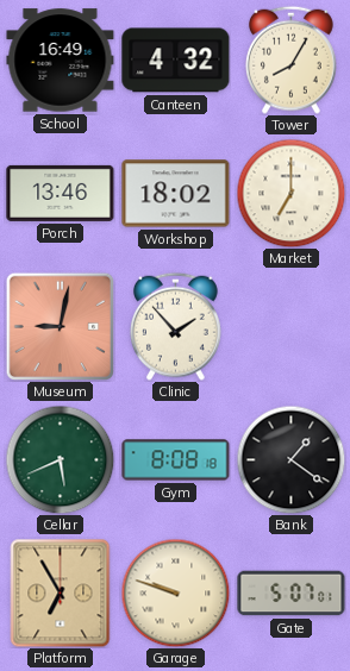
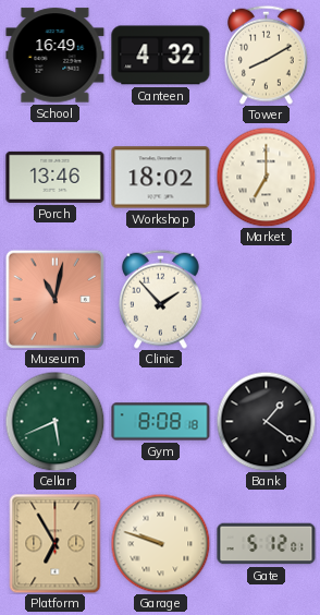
Tower: 8:05 -> 8:10 (266, 55)
Museum: 9:02 -> 11:02 (54, 299)
Gate: 5:07 -> 5:12 (267, 544)
